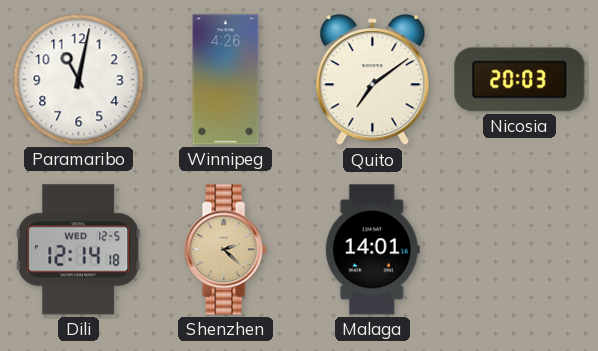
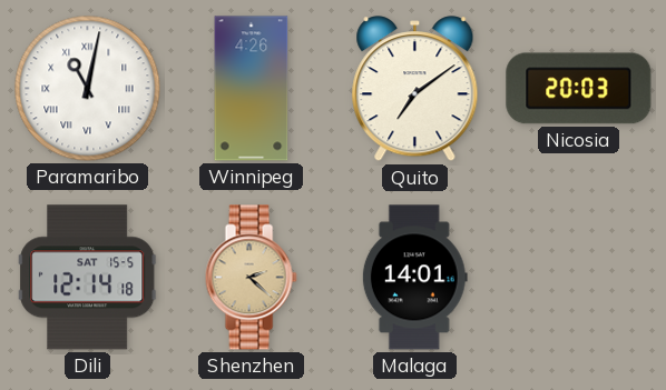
Paramaribo numerals: Arabic -> Roman (88, 89)
Dili date: WED 12-5 -> SAT 15-5 (88, 278)
